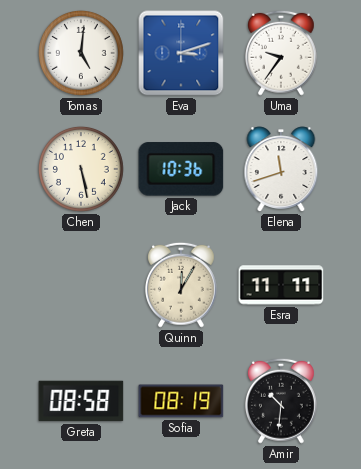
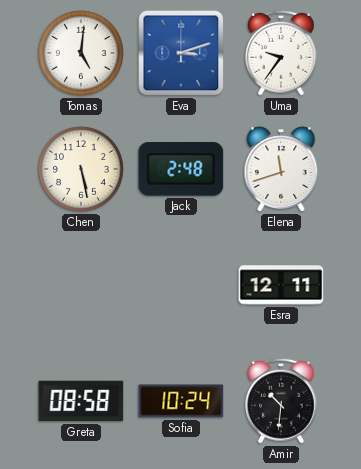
Jack: 10:36 -> 2:48 (181, 169)
Quinn: 12:05 -> none (181, 285)
Esra: 11:11 -> 12:11 (281, 285)
Sofia: 08:19 -> 10:24 (181, 401)
